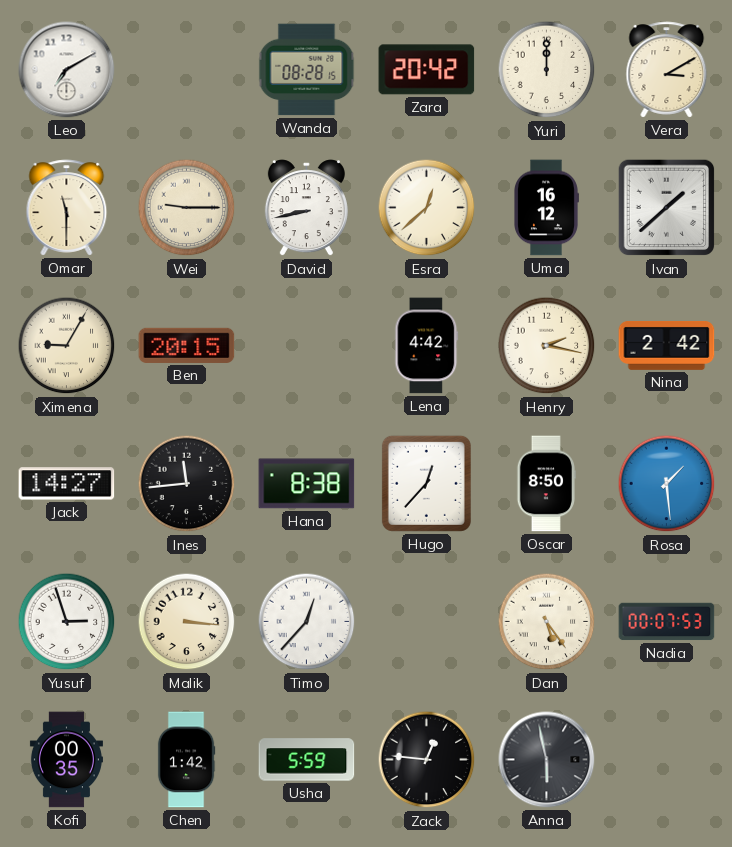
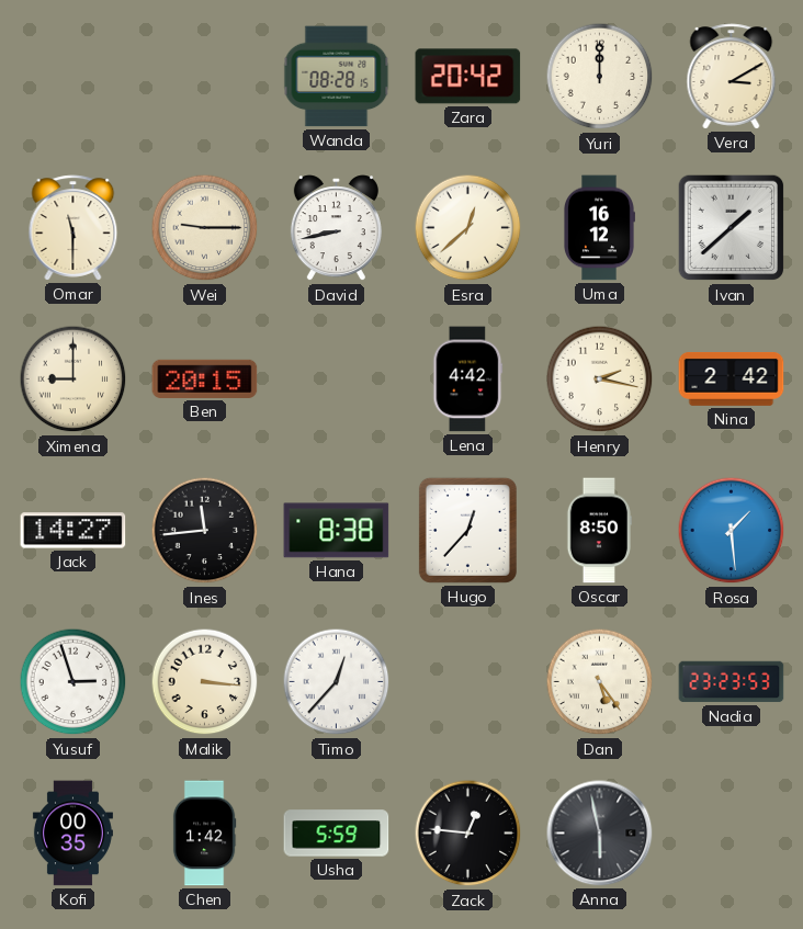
Leo: 7:10 -> none (67, 70)
Ximena: 9:05 -> 9:00 (73, 379)
Nadia: 00:07 -> 23:23 (732, 682)
